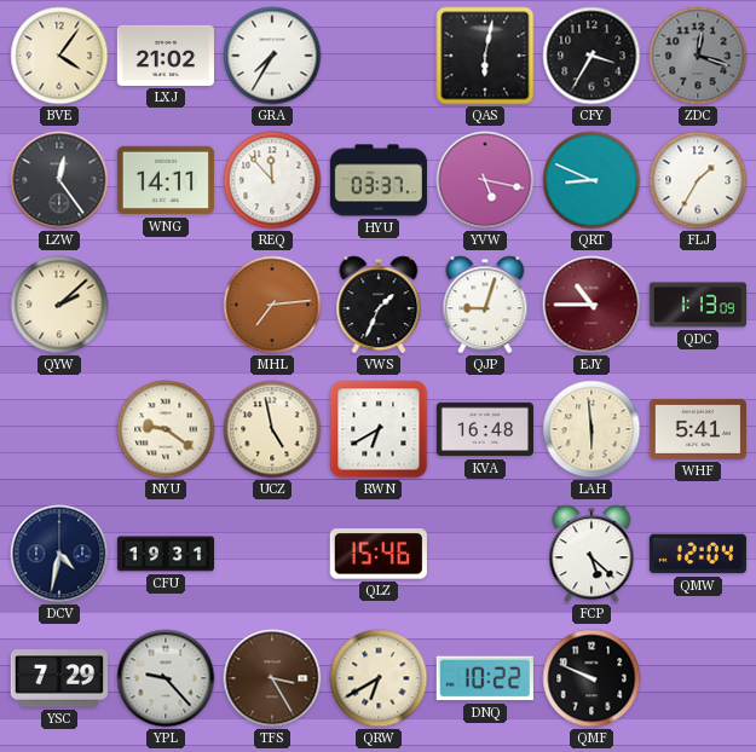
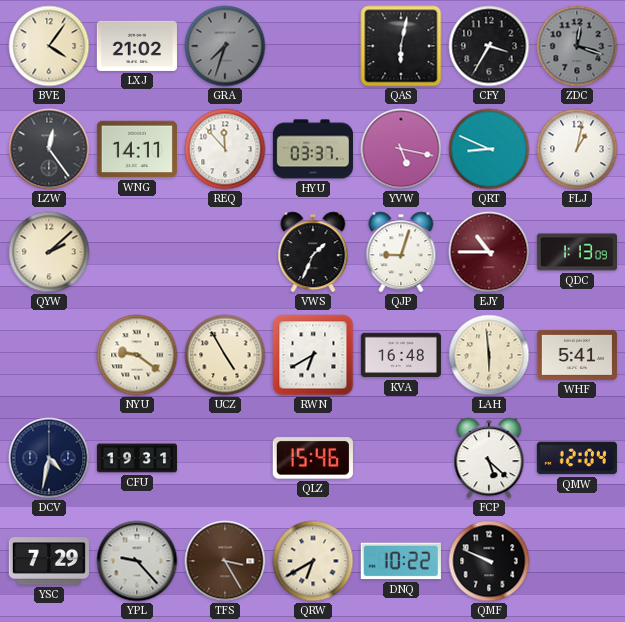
GRA: 7:35 -> 7:33 (225, 46)
GRA dial: white -> grey (225, 46)
FLJ: 1:35 -> 1:02 (577, 149)
MHL: 7:14 -> none (272, 305)
UCZ: 4:58 -> 4:55 (225, 355)
